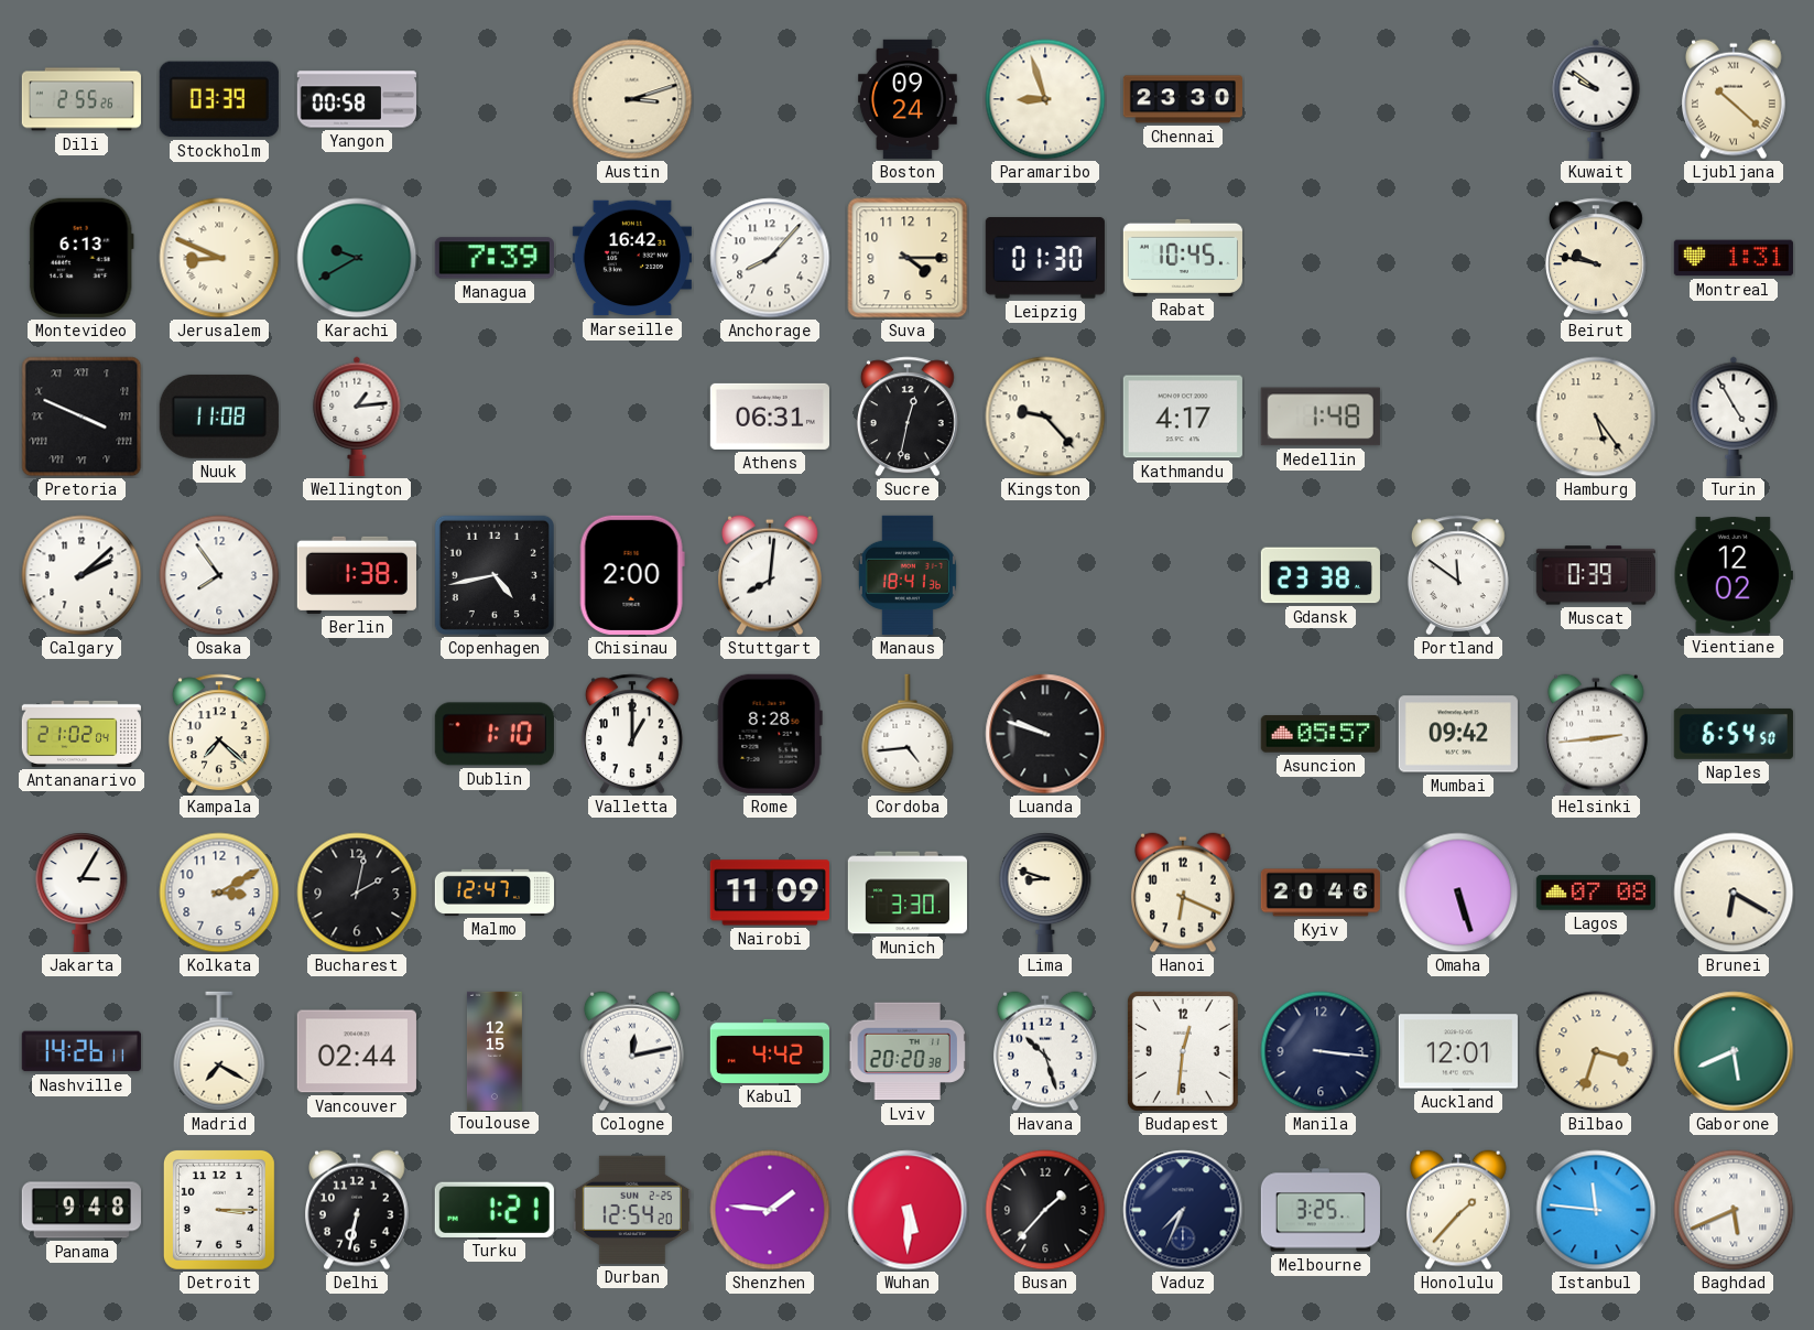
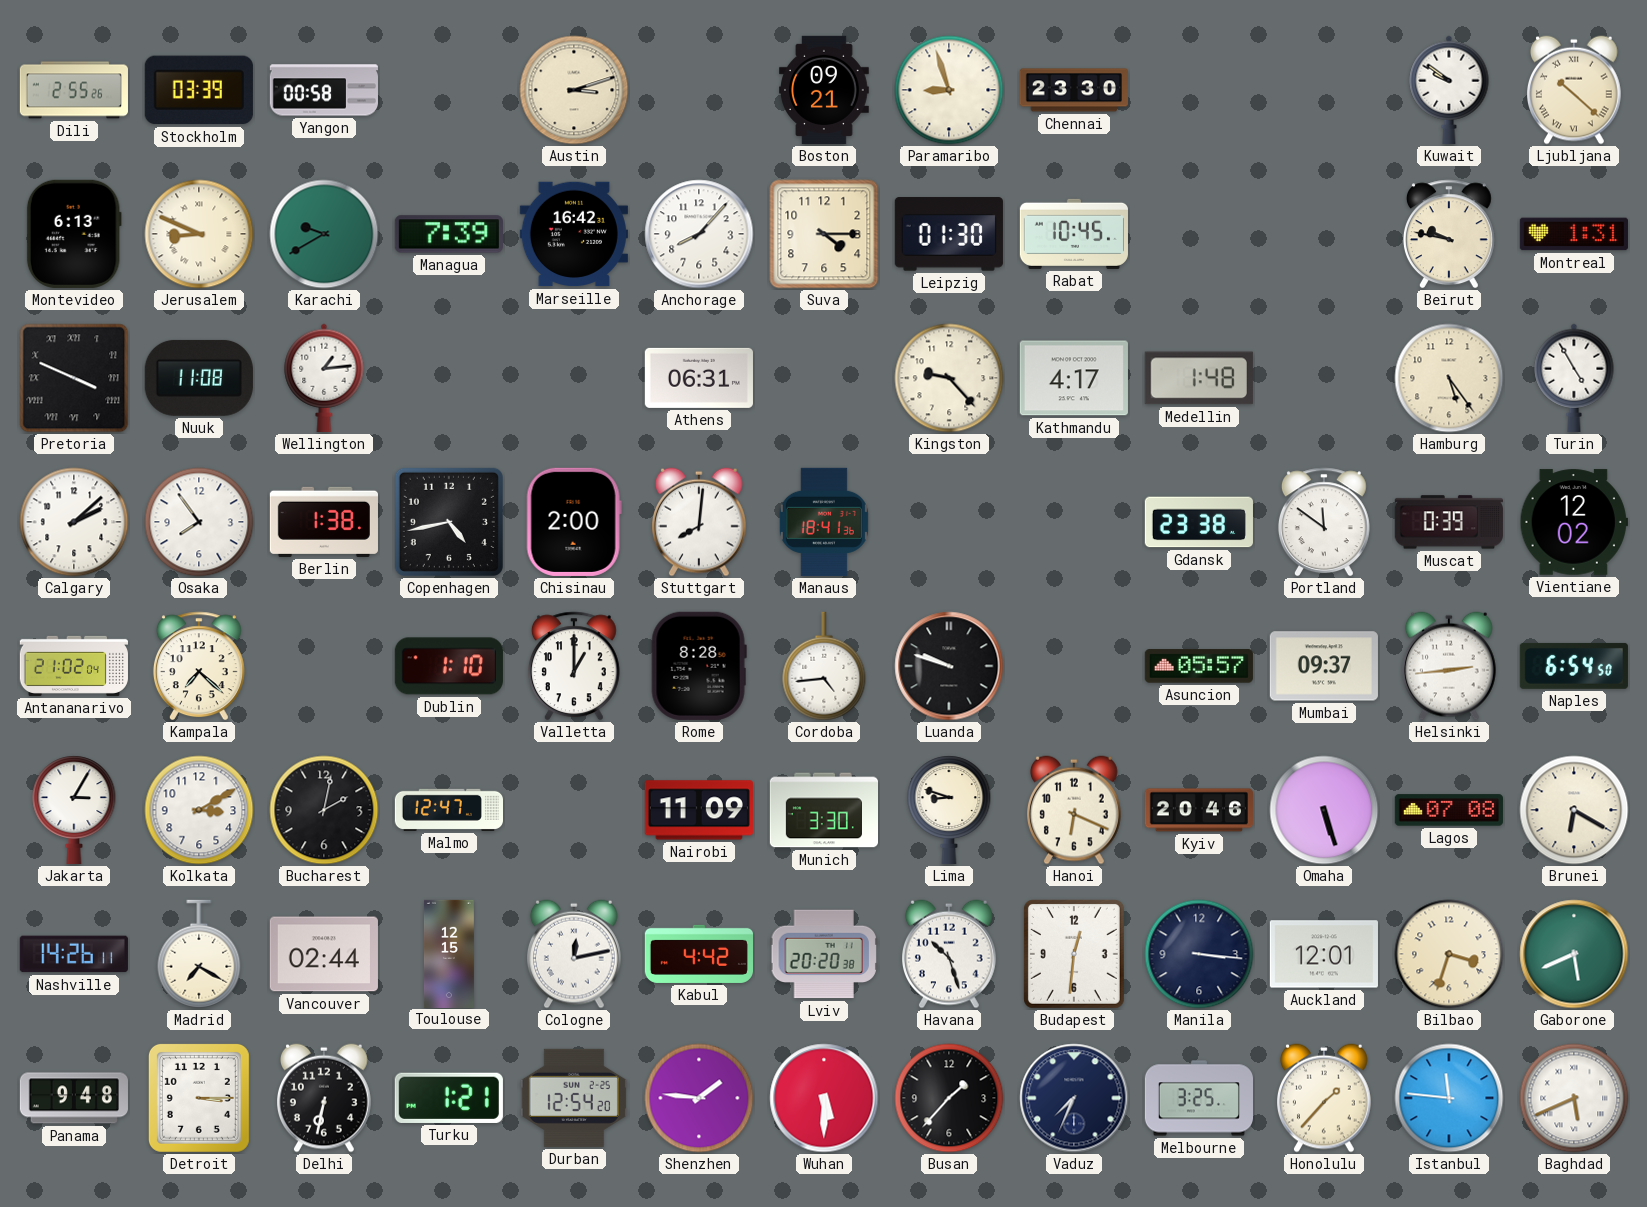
Boston: 09:24 -> 09:21 (825, 90)
Sucre: 12:32 -> none (908, 417)
Mumbai: 09:42 -> 09:37 (1324, 666)
